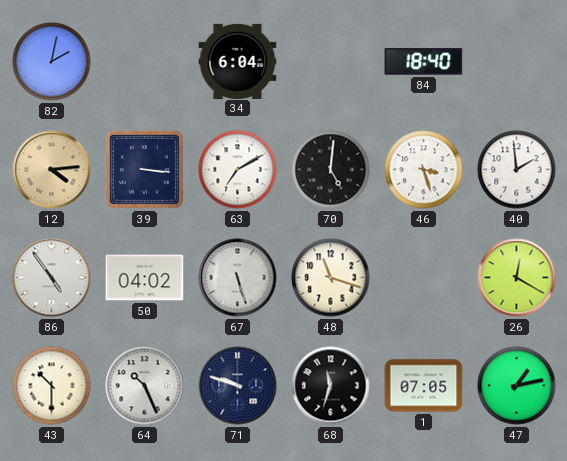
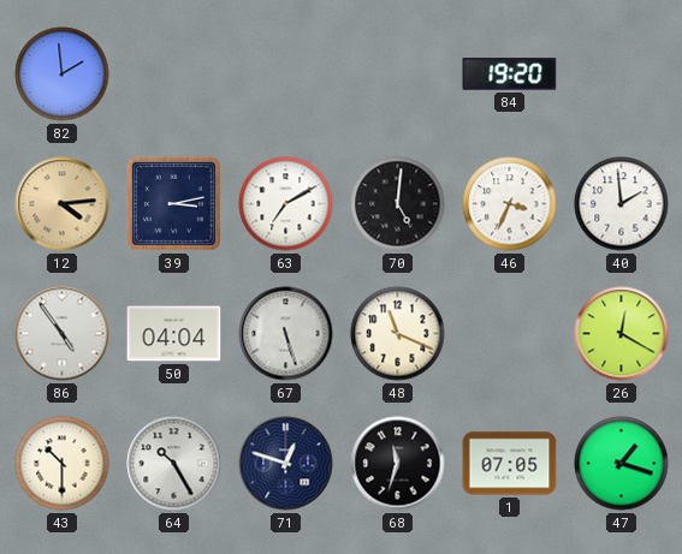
82: 2:02 -> 1:59 (63, 75)
34: 6:04 -> none (238, 61)
84: 18:40 -> 19:20 (510, 75)
39: 3:16 -> 3:13 (173, 203)
46: 3:27 -> 3:34 (510, 204)
50: 04:02 -> 04:04 (174, 334)
48: 11:18 -> 11:19 (398, 334)
64: 10:26 -> 10:25 (174, 464)
71: 9:48 -> 12:48 (286, 464)
47: 1:13 -> 1:18 (622, 464)
